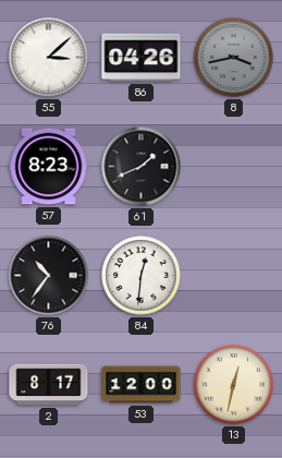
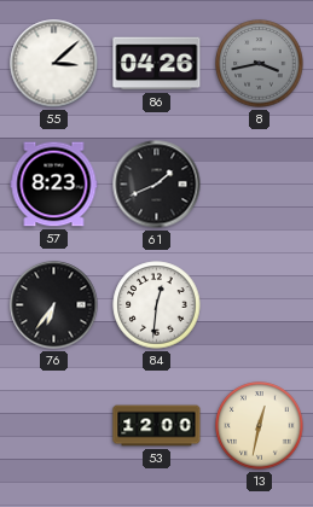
76: 10:36 -> 6:36 (54, 305)
2: 8:17 -> none (49, 385)
